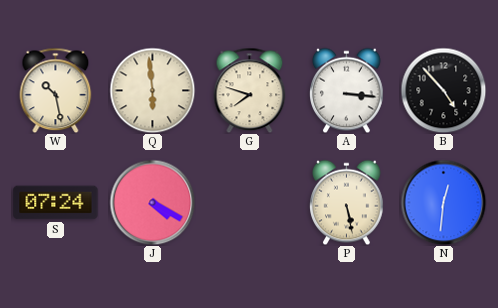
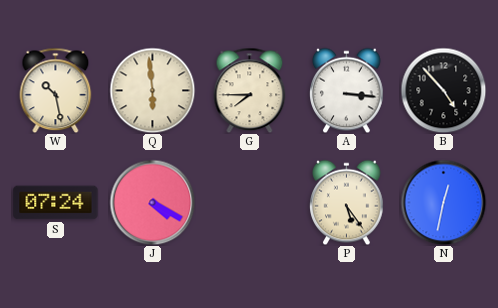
G: 7:48 -> 7:45 (250, 90)
P: 5:28 -> 5:24 (347, 202)
N: 12:31 -> 12:32 (443, 202)
